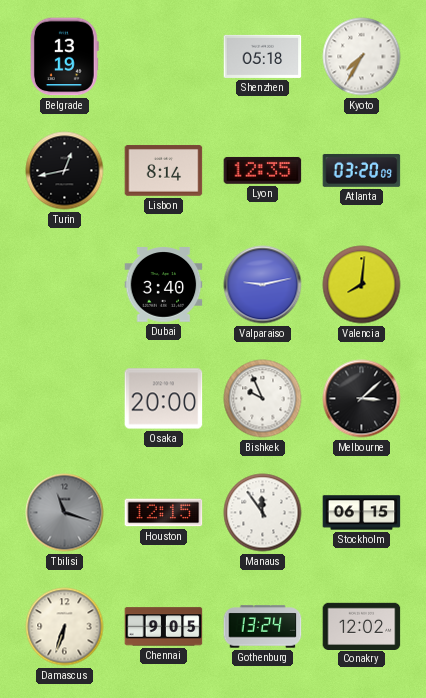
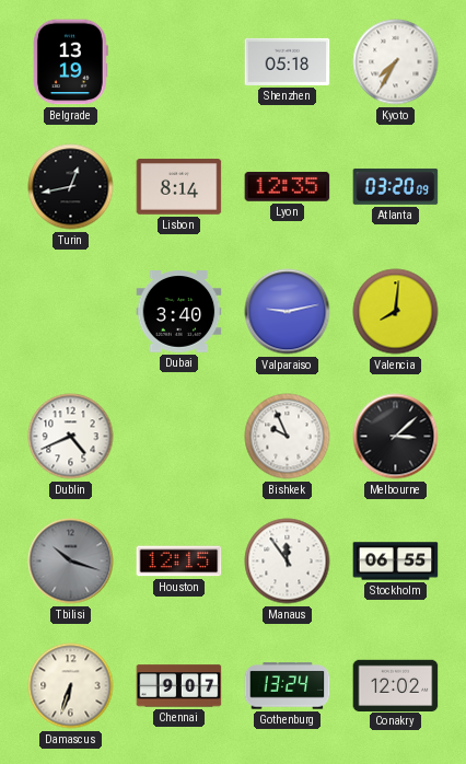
Dublin: none -> 4:41 (71, 437)
Osaka: 20:00 -> none (164, 399)
Tbilisi: 11:18 -> 10:18 (71, 562)
Stockholm: 06:15 -> 06:55 (396, 562)
Chennai: 9:05 -> 9:07 (179, 686)
